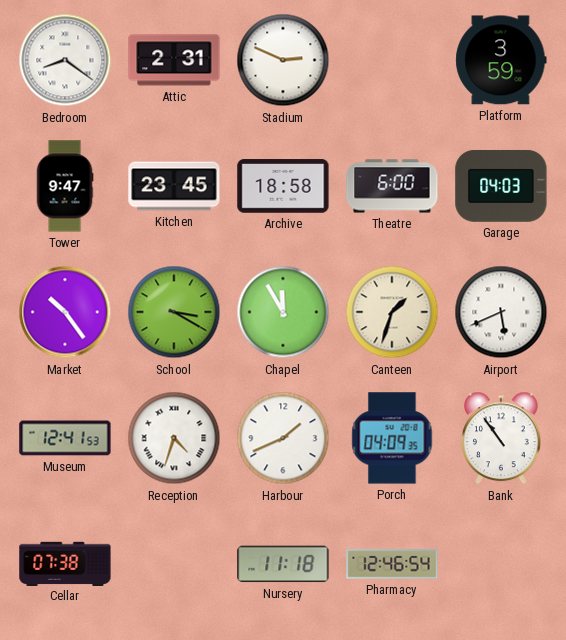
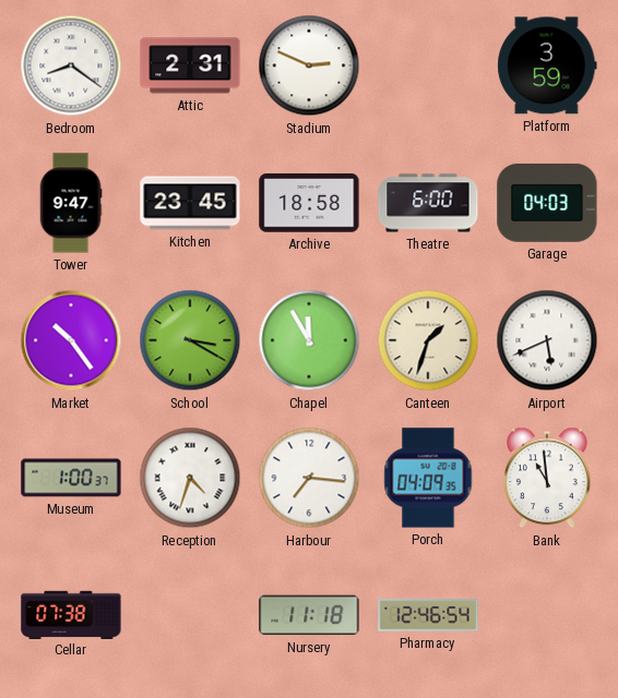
Museum: 12:41 -> 1:00 (71, 478)
Harbour: 1:41 -> 7:16 (309, 478)
Bank: 10:54 -> 10:59 (547, 478)
